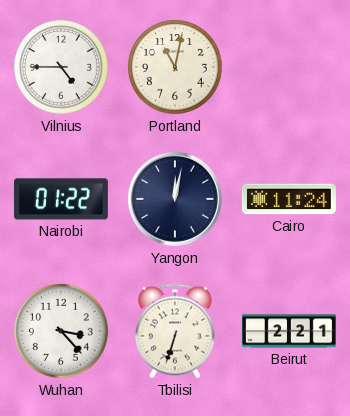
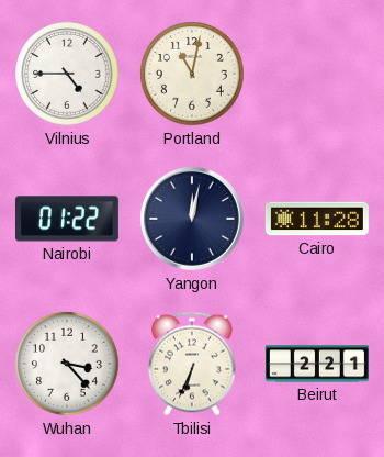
Cairo: 11:24 -> 11:28 (317, 219)
Tbilisi: 6:33 -> 6:34 (193, 364)
